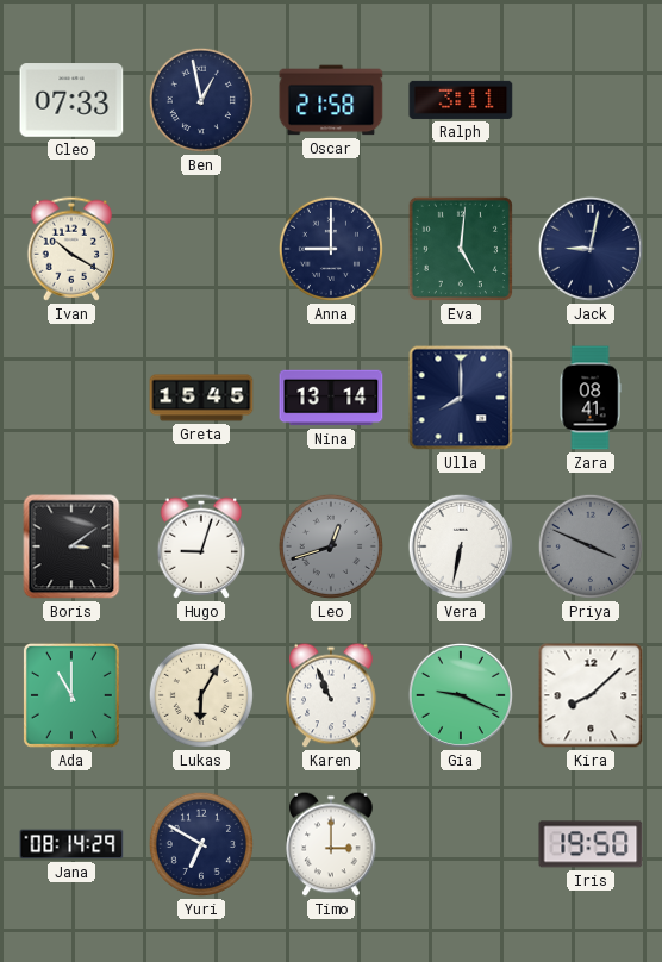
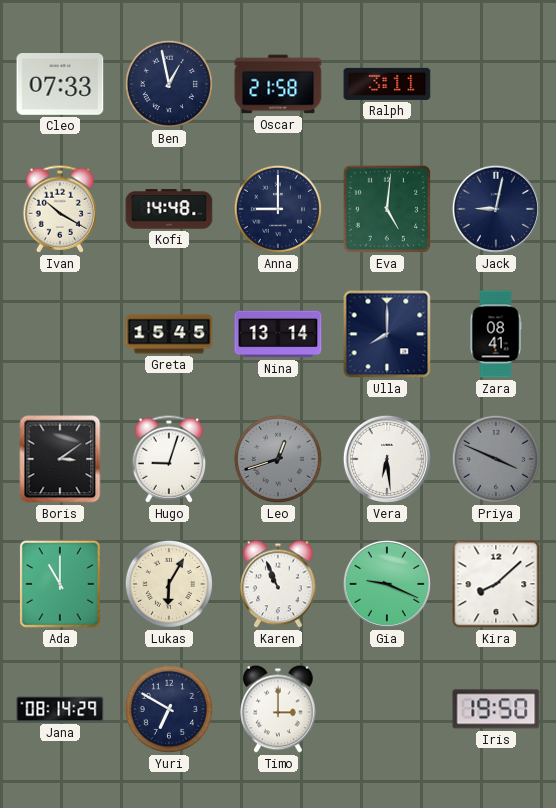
Kofi: none -> 14:48 (169, 209)
Vera: 6:32 -> 6:29 (387, 459)
